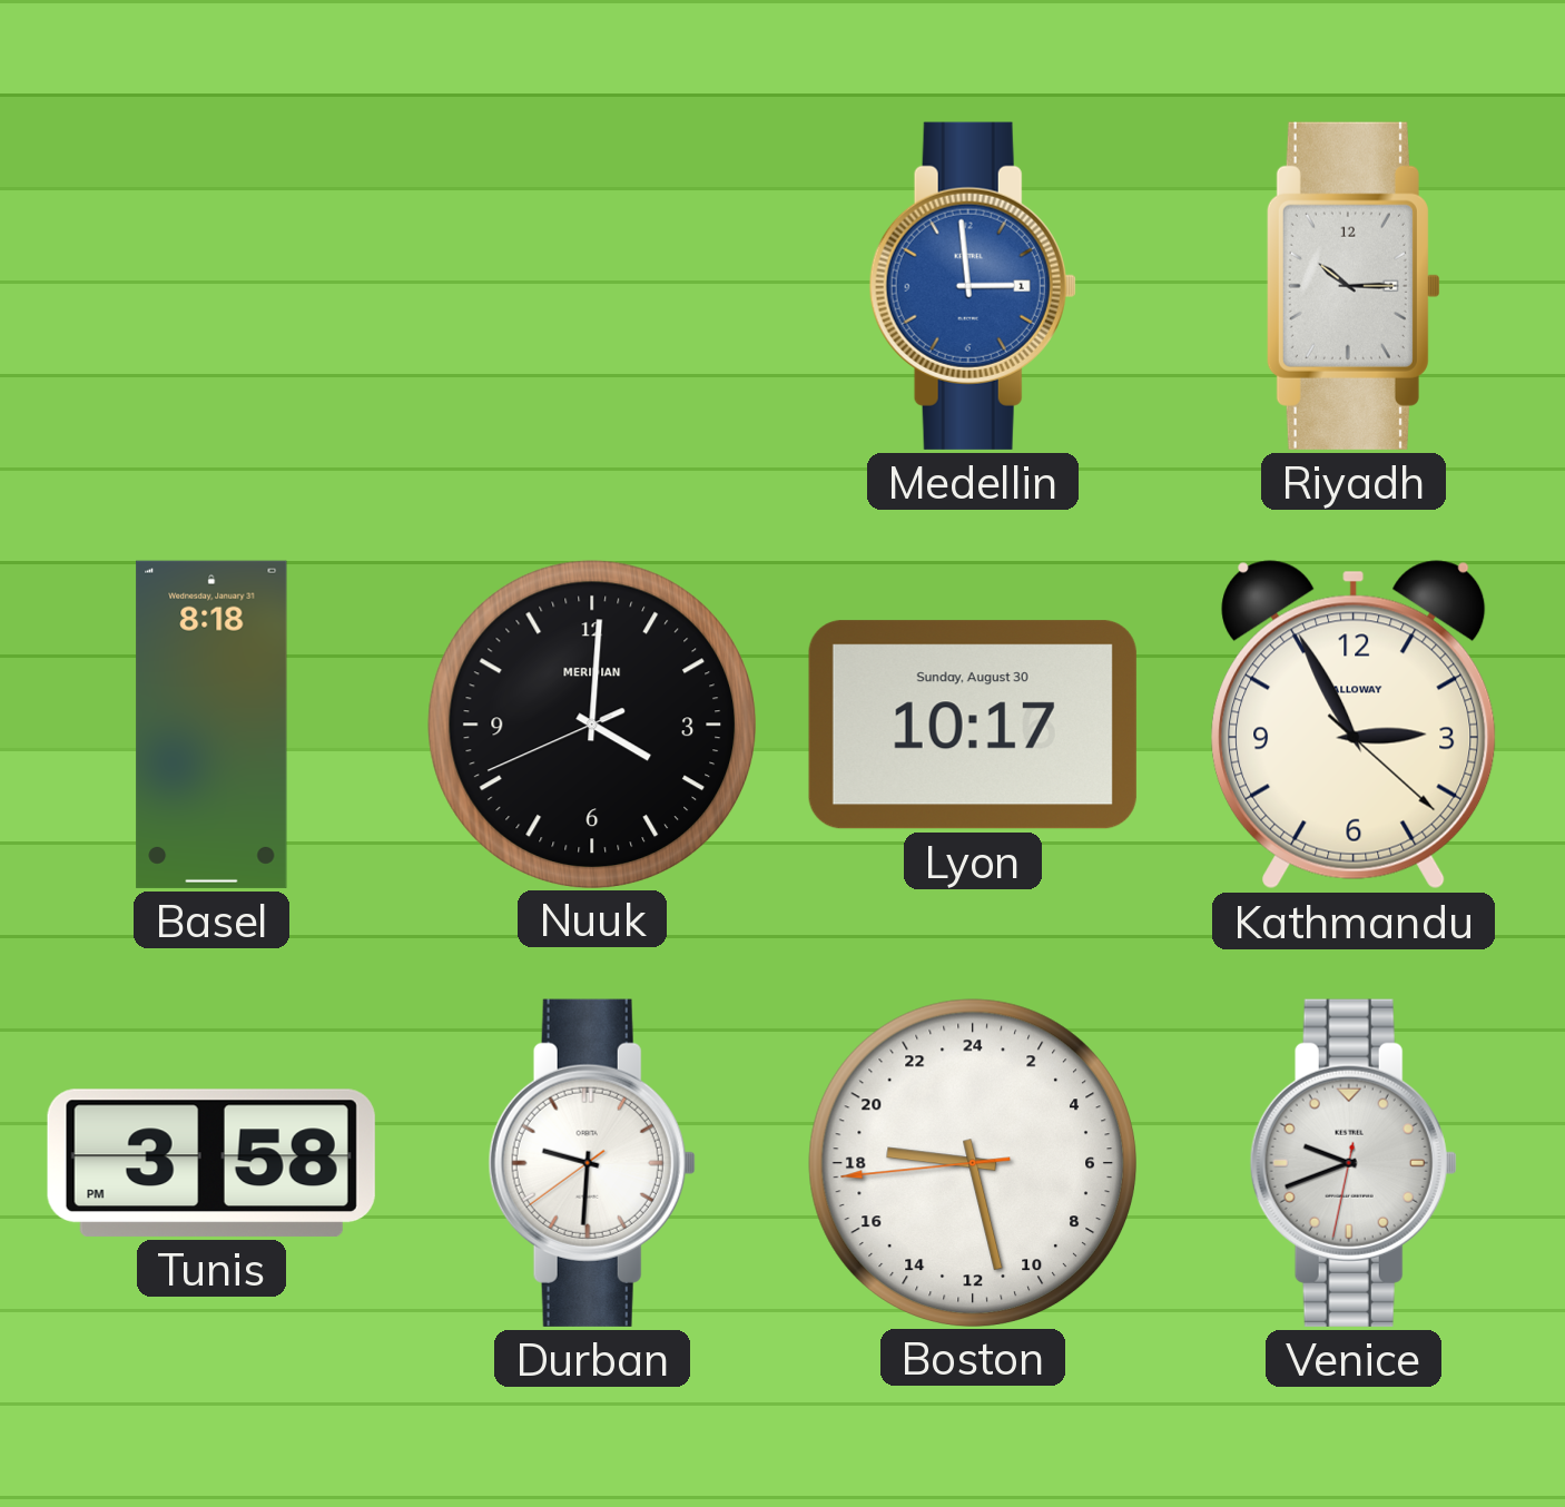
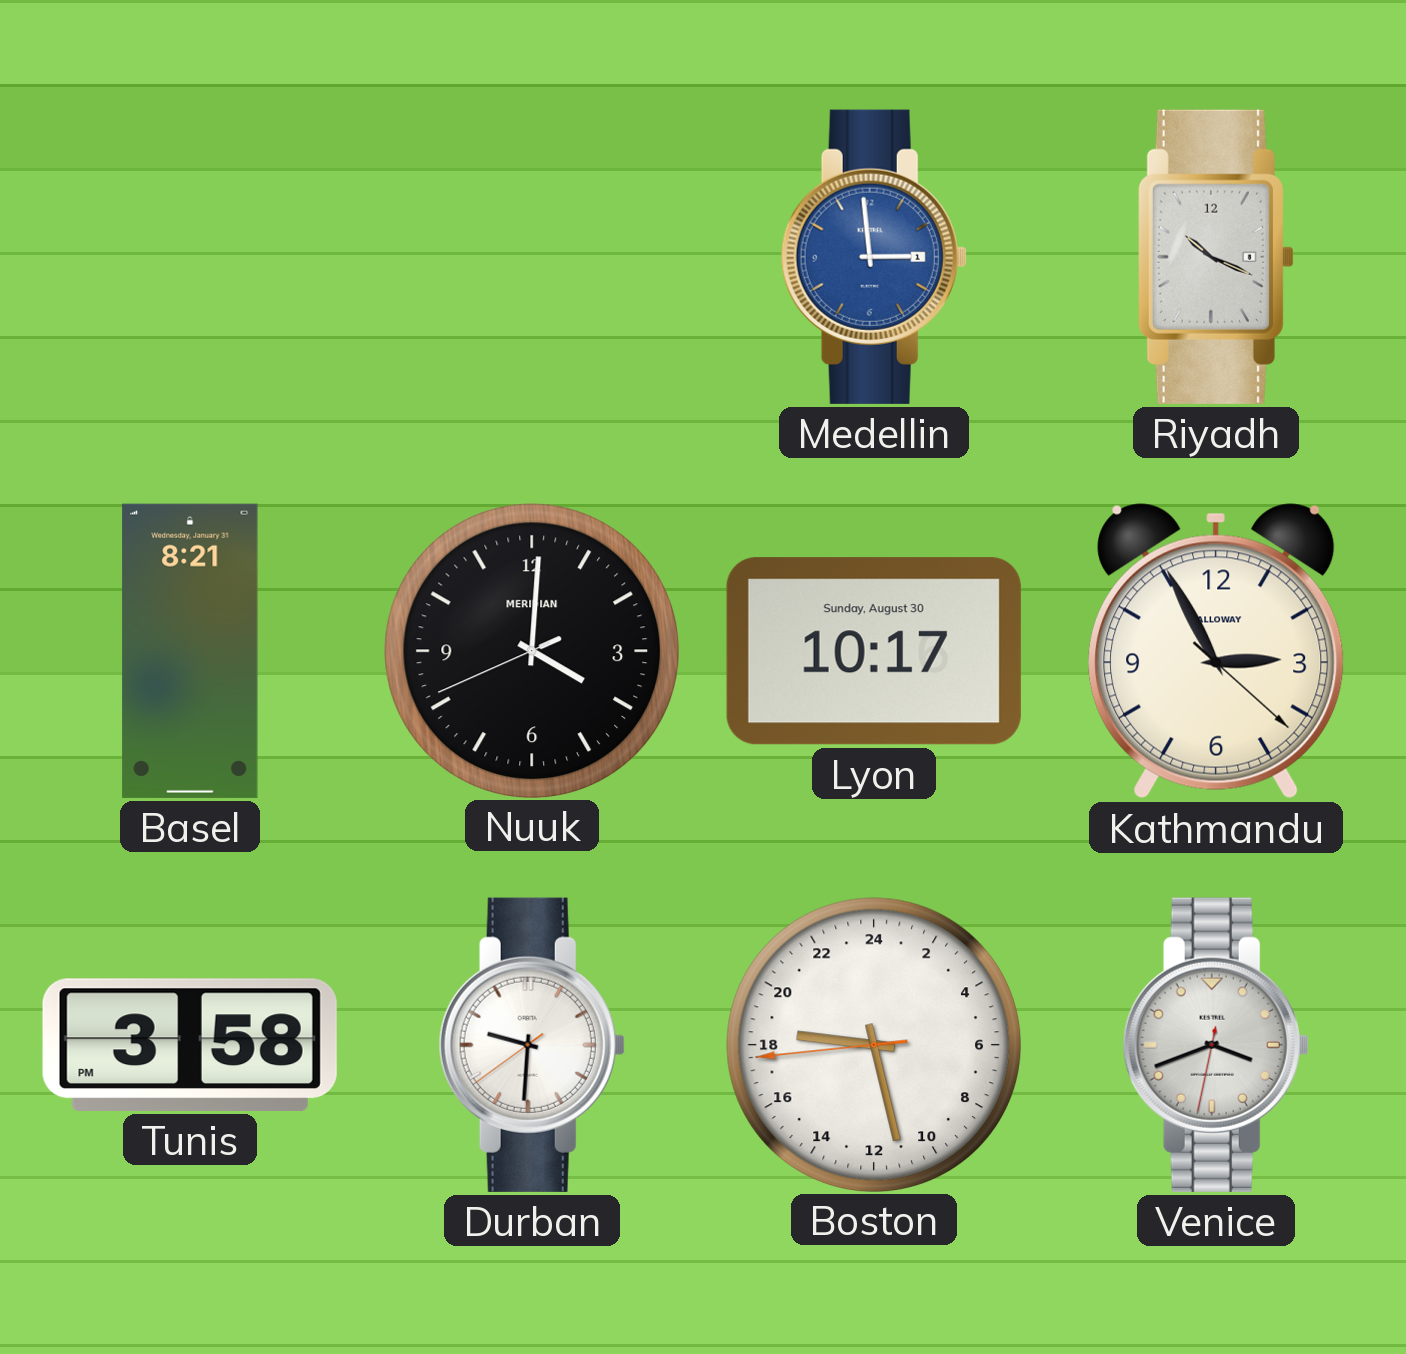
Riyadh: 10:15 -> 10:19 (1216, 257)
Basel: 8:18 -> 8:21 (190, 651)
Venice: 9:41 -> 3:41 (1216, 1045)
